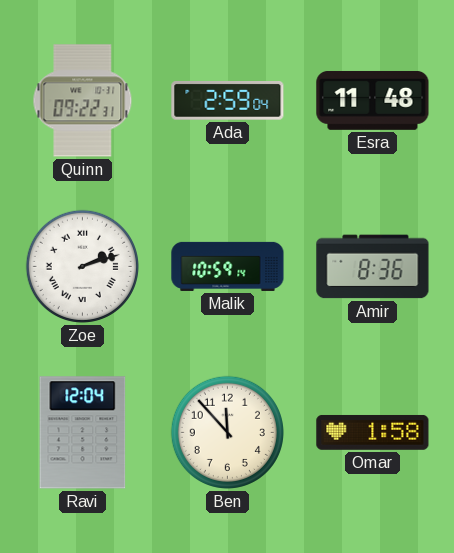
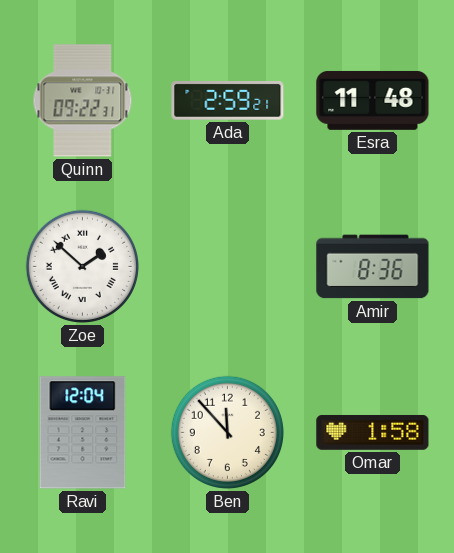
Ada: 2:59:04 -> 2:59:21 (228, 101)
Zoe: 2:12 -> 1:52 (82, 266)
Malik: 10:59 -> none (228, 266)
